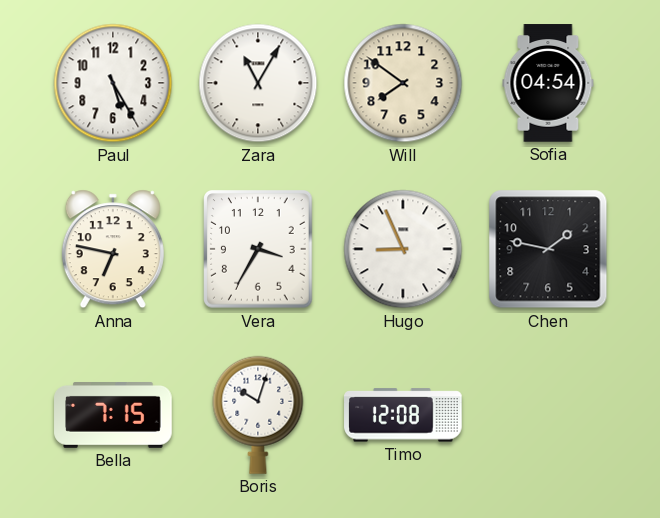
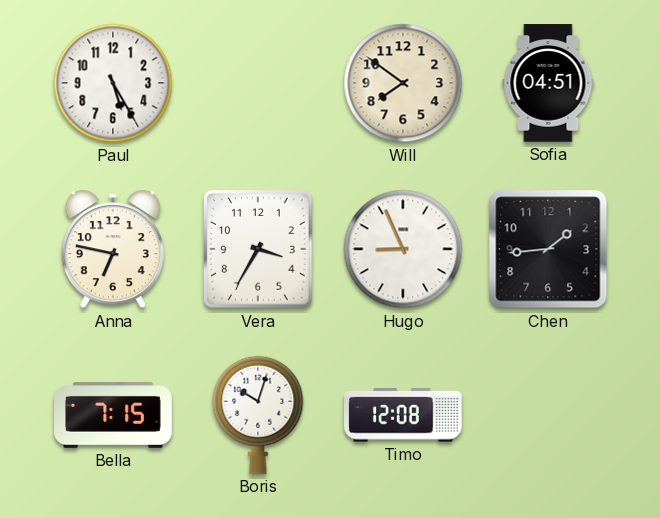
Zara: 11:05 -> none (258, 83)
Sofia: 04:54 -> 04:51 (548, 83)
Chen: 1:47 -> 1:44 (548, 249)
